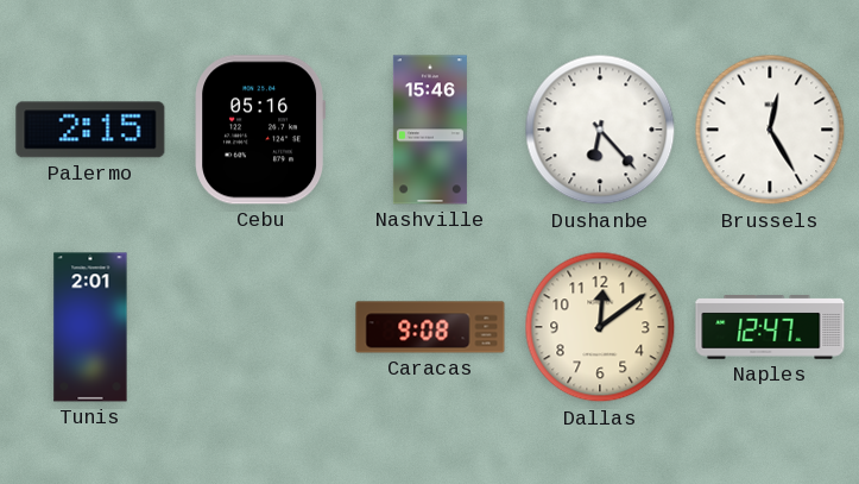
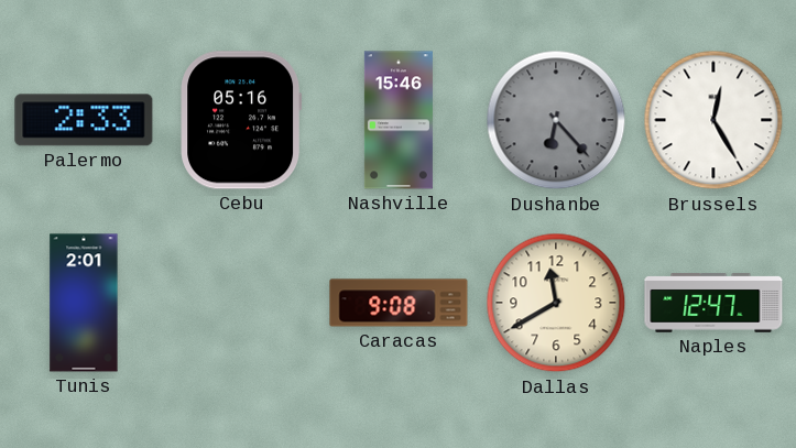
Palermo: 2:15 -> 2:33 (84, 120)
Dushanbe dial: white -> grey (556, 120)
Dallas: 12:09 -> 11:40 (556, 303)
